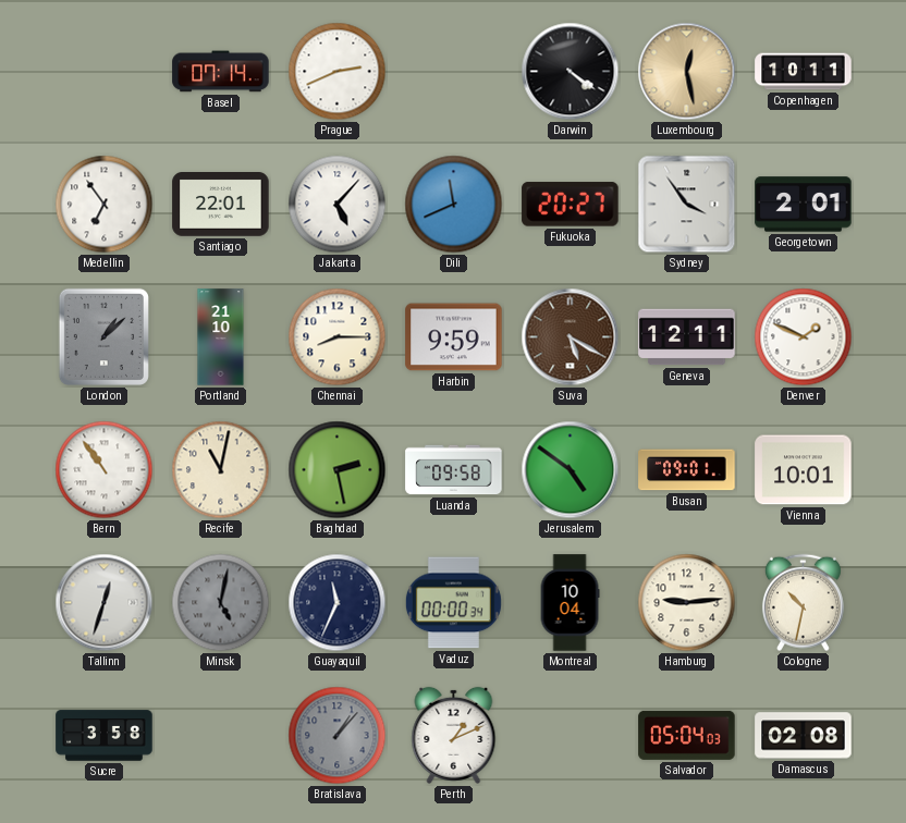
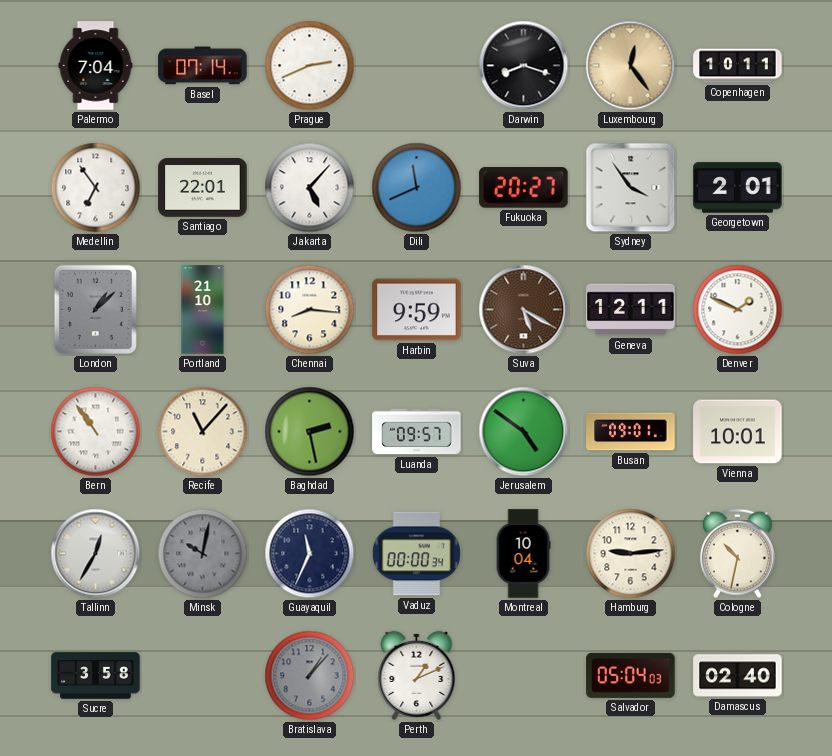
Palermo: none -> 7:04 (96, 66)
Darwin: 4:21 -> 8:18 (524, 66)
Luxembourg: 12:28 -> 12:24 (631, 66)
Chennai: 8:15 -> 8:16 (310, 310)
Recife: 11:02 -> 11:07 (203, 432)
Luanda: 09:58 -> 09:57 (417, 432)
Tallinn: 12:33 -> 12:35 (96, 554)
Minsk: 5:02 -> 10:02 (203, 554)
Damascus: 02:08 -> 02:40 (738, 676)
